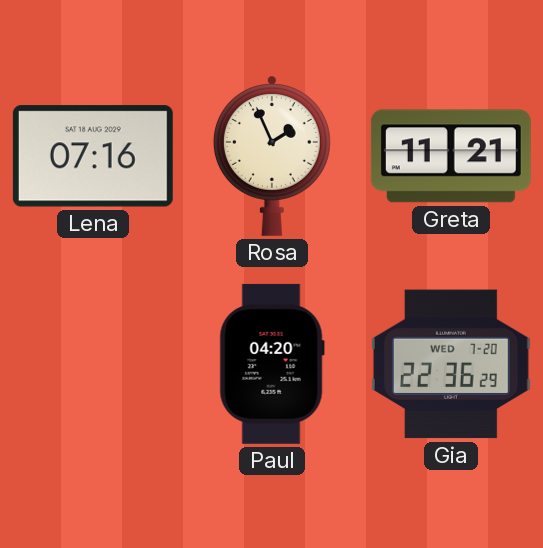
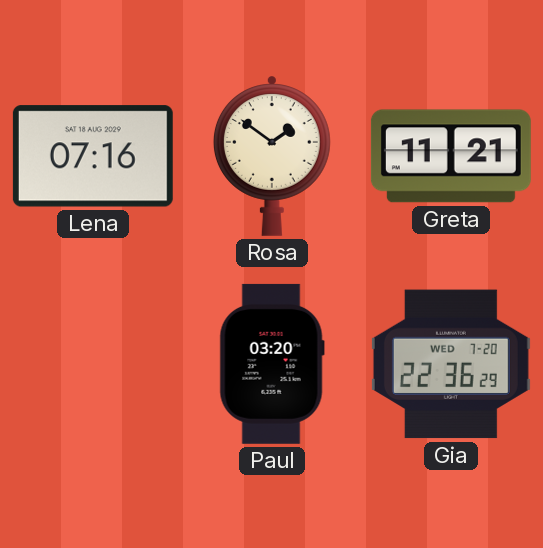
Rosa: 1:56 -> 1:51 (272, 156)
Paul: 04:20 -> 03:20 (272, 364)
